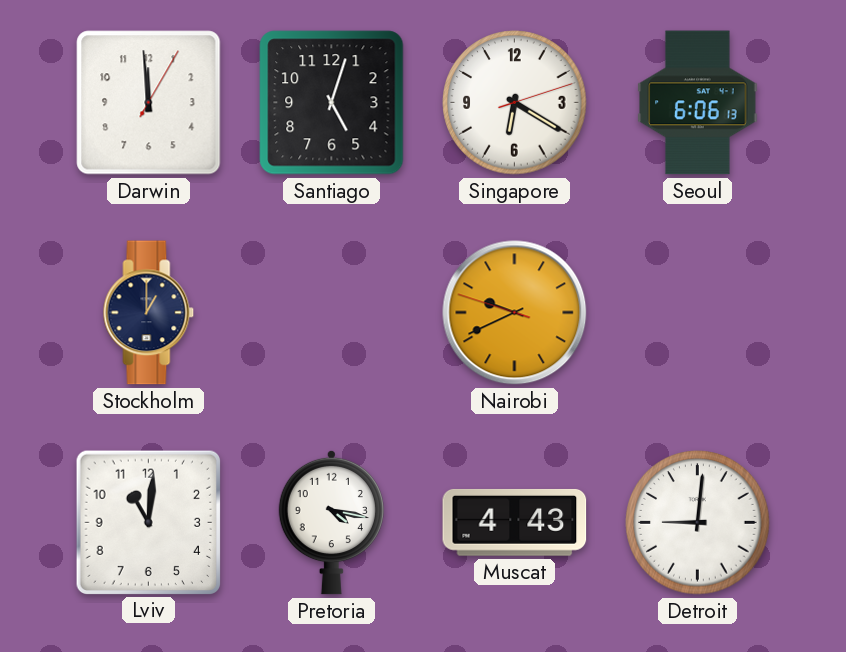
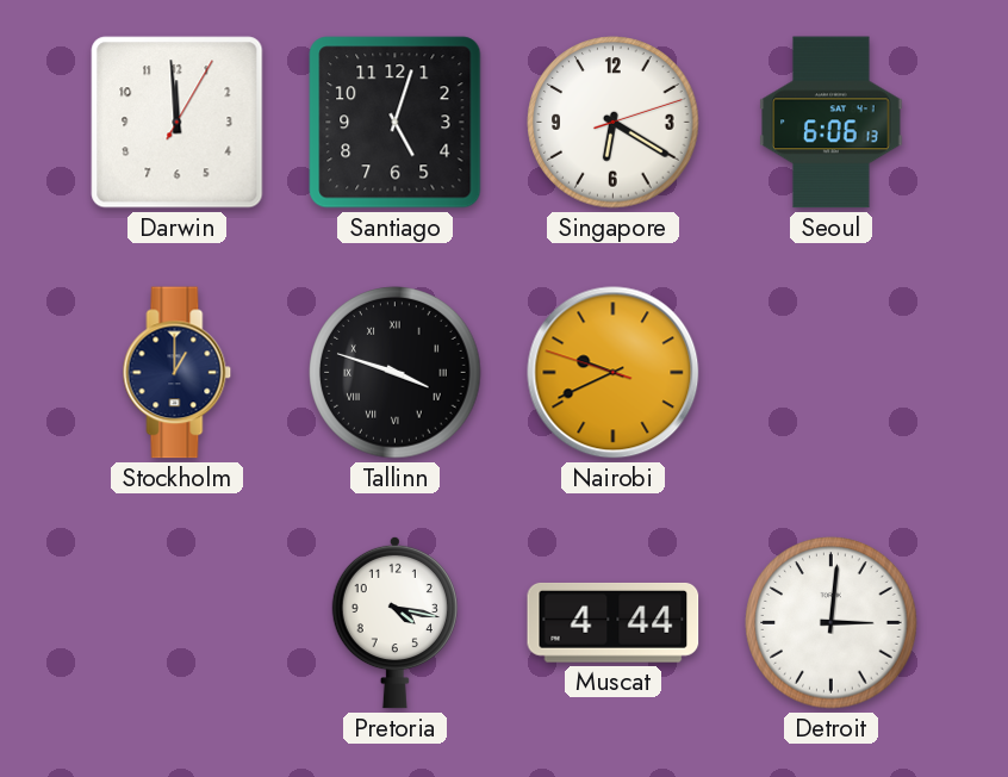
Tallinn: none -> 3:48 (396, 373)
Lviv: 11:01 -> none (148, 522)
Muscat: 4:43 -> 4:44 (614, 622)
Detroit: 9:01 -> 3:01 (832, 623)
